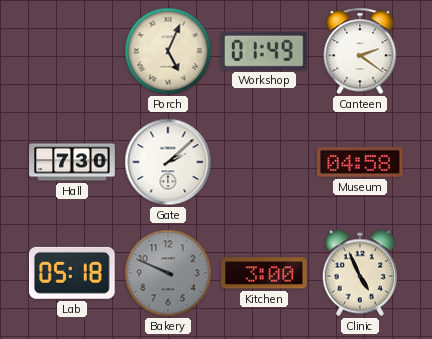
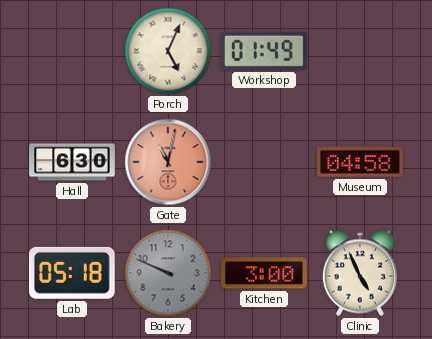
Canteen: 2:21 -> none (360, 51)
Hall: 7:30 -> 6:30 (72, 162)
Gate: 2:08 -> 11:02 (168, 162)
Gate dial: white -> salmon (168, 162)
